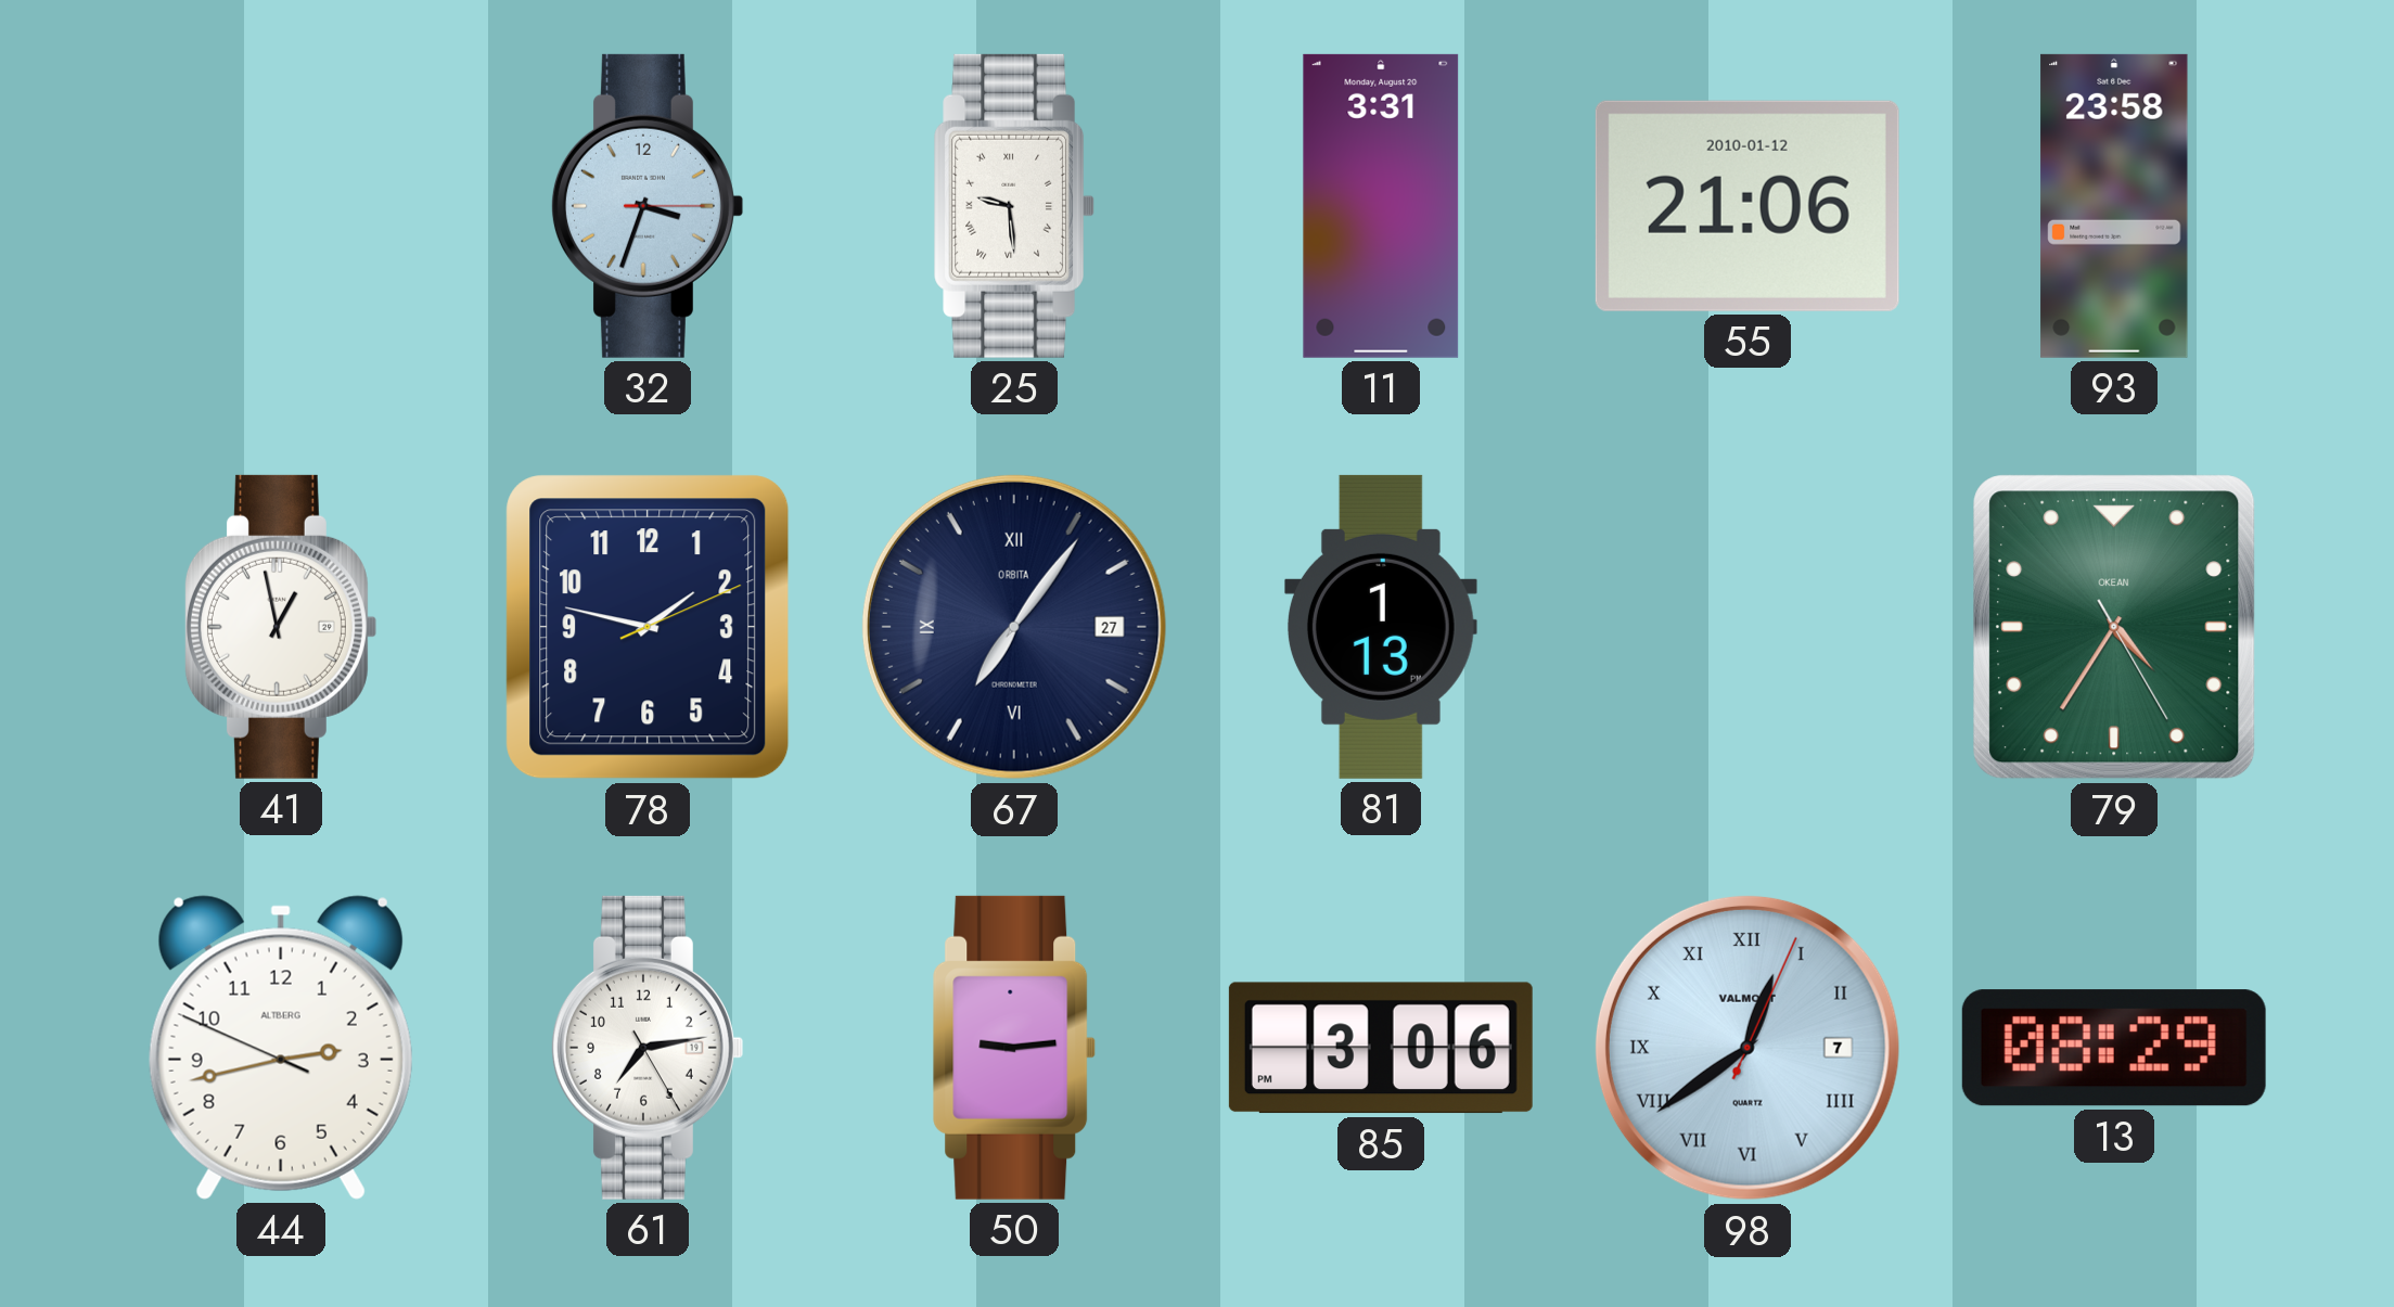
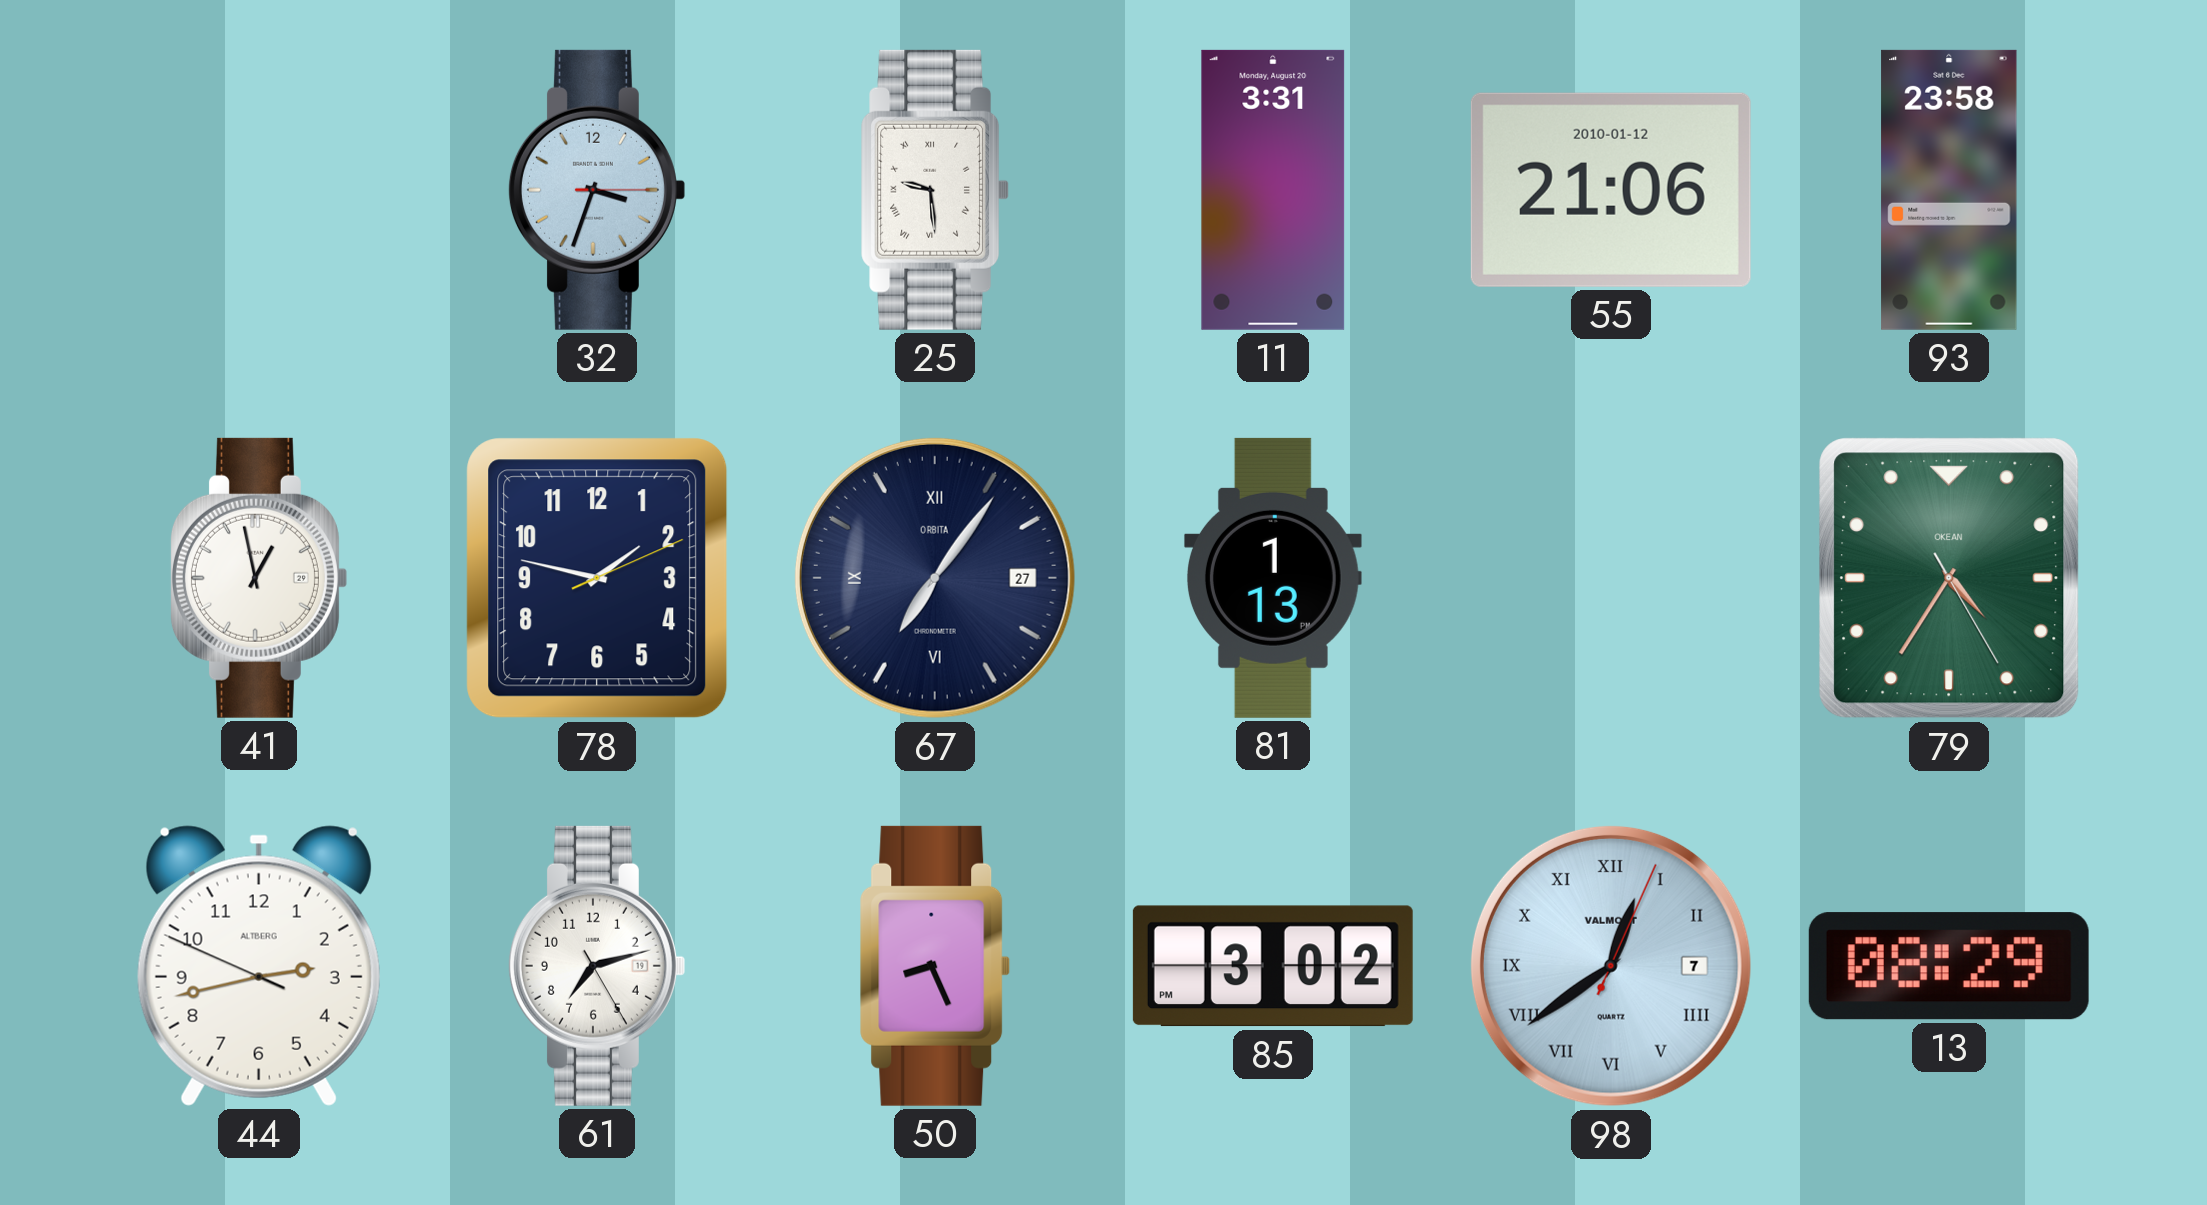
61: 7:13 -> 7:12 (596, 966)
50: 9:14 -> 8:26 (935, 966)
85: 3:06 -> 3:02 (1273, 966)
